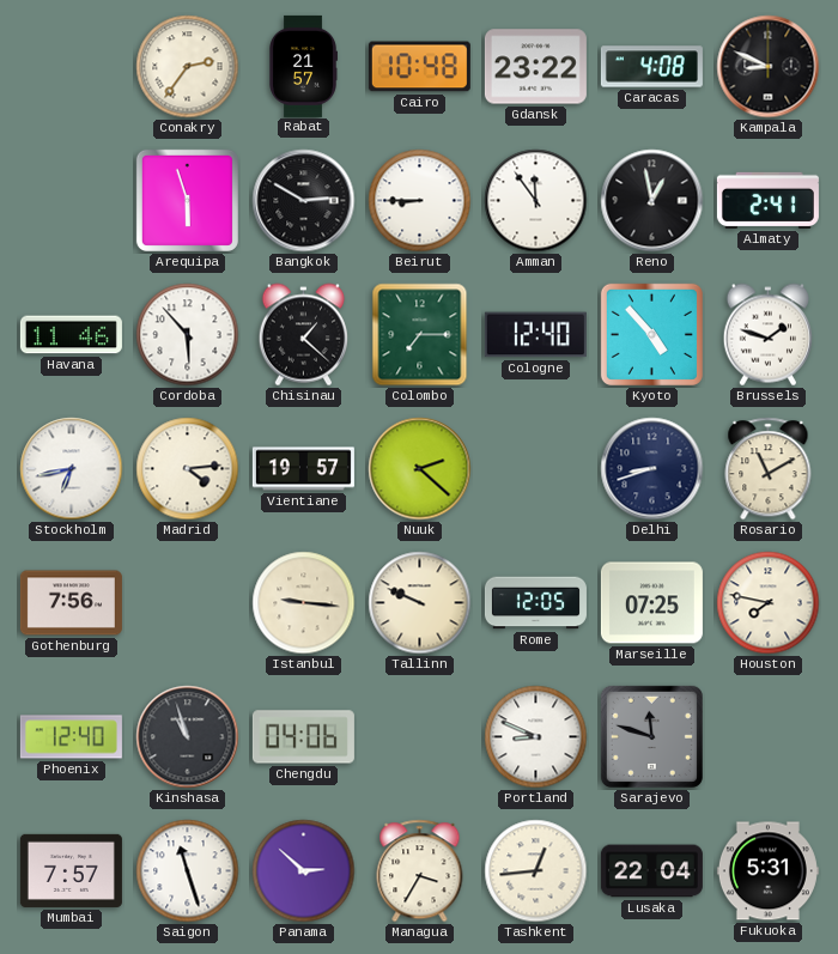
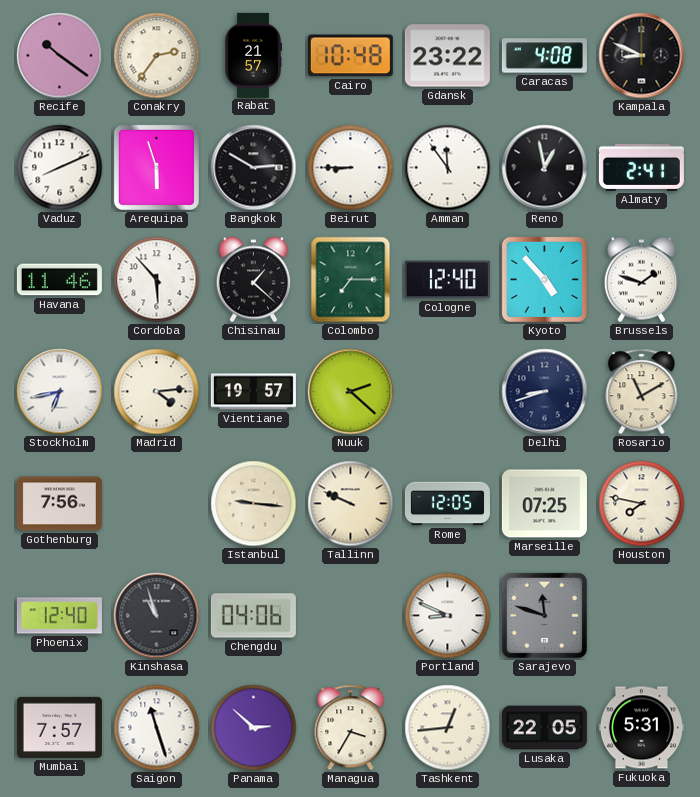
Recife: none -> 10:21 (60, 56)
Vaduz: none -> 8:11 (60, 168)
Lusaka: 22:04 -> 22:05 (544, 728)
